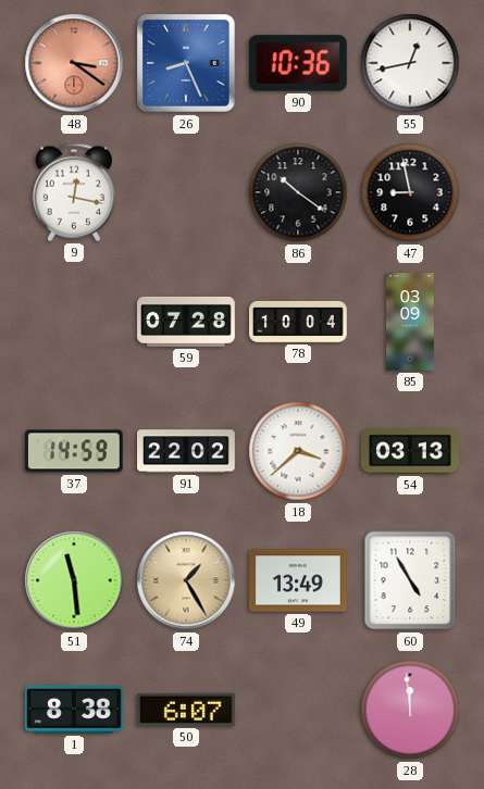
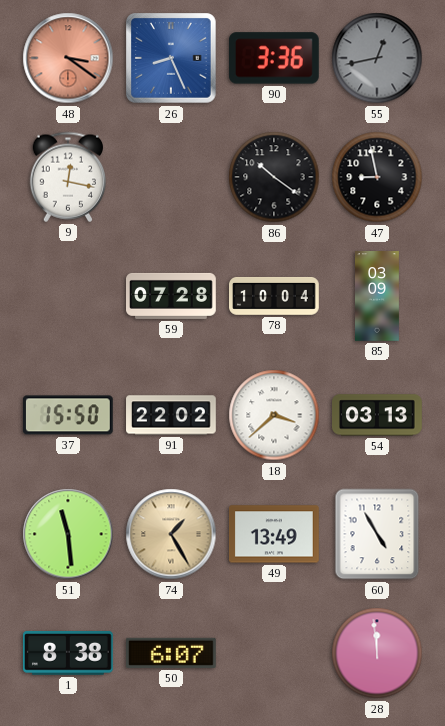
90: 10:36 -> 3:36 (274, 58)
55 dial: white -> grey (377, 58)
37: 14:59 -> 15:50 (68, 415)
